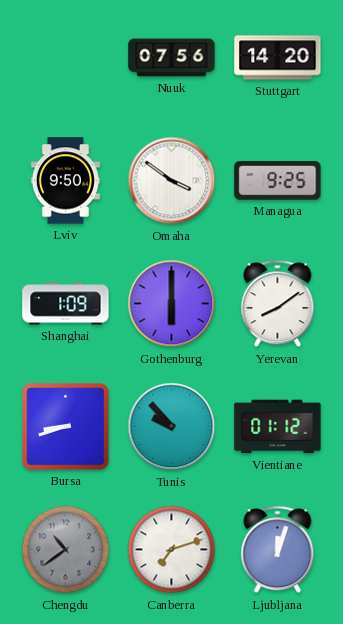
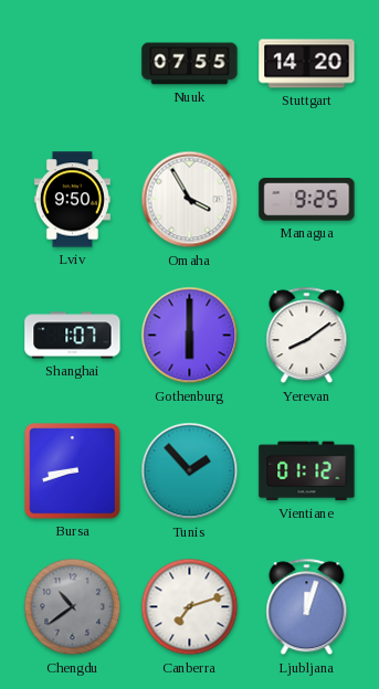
Nuuk: 07:56 -> 07:55 (190, 64)
Omaha: 3:51 -> 3:55 (190, 200)
Shanghai: 1:09 -> 1:07 (73, 336)
Tunis: 9:53 -> 1:53 (190, 471)
